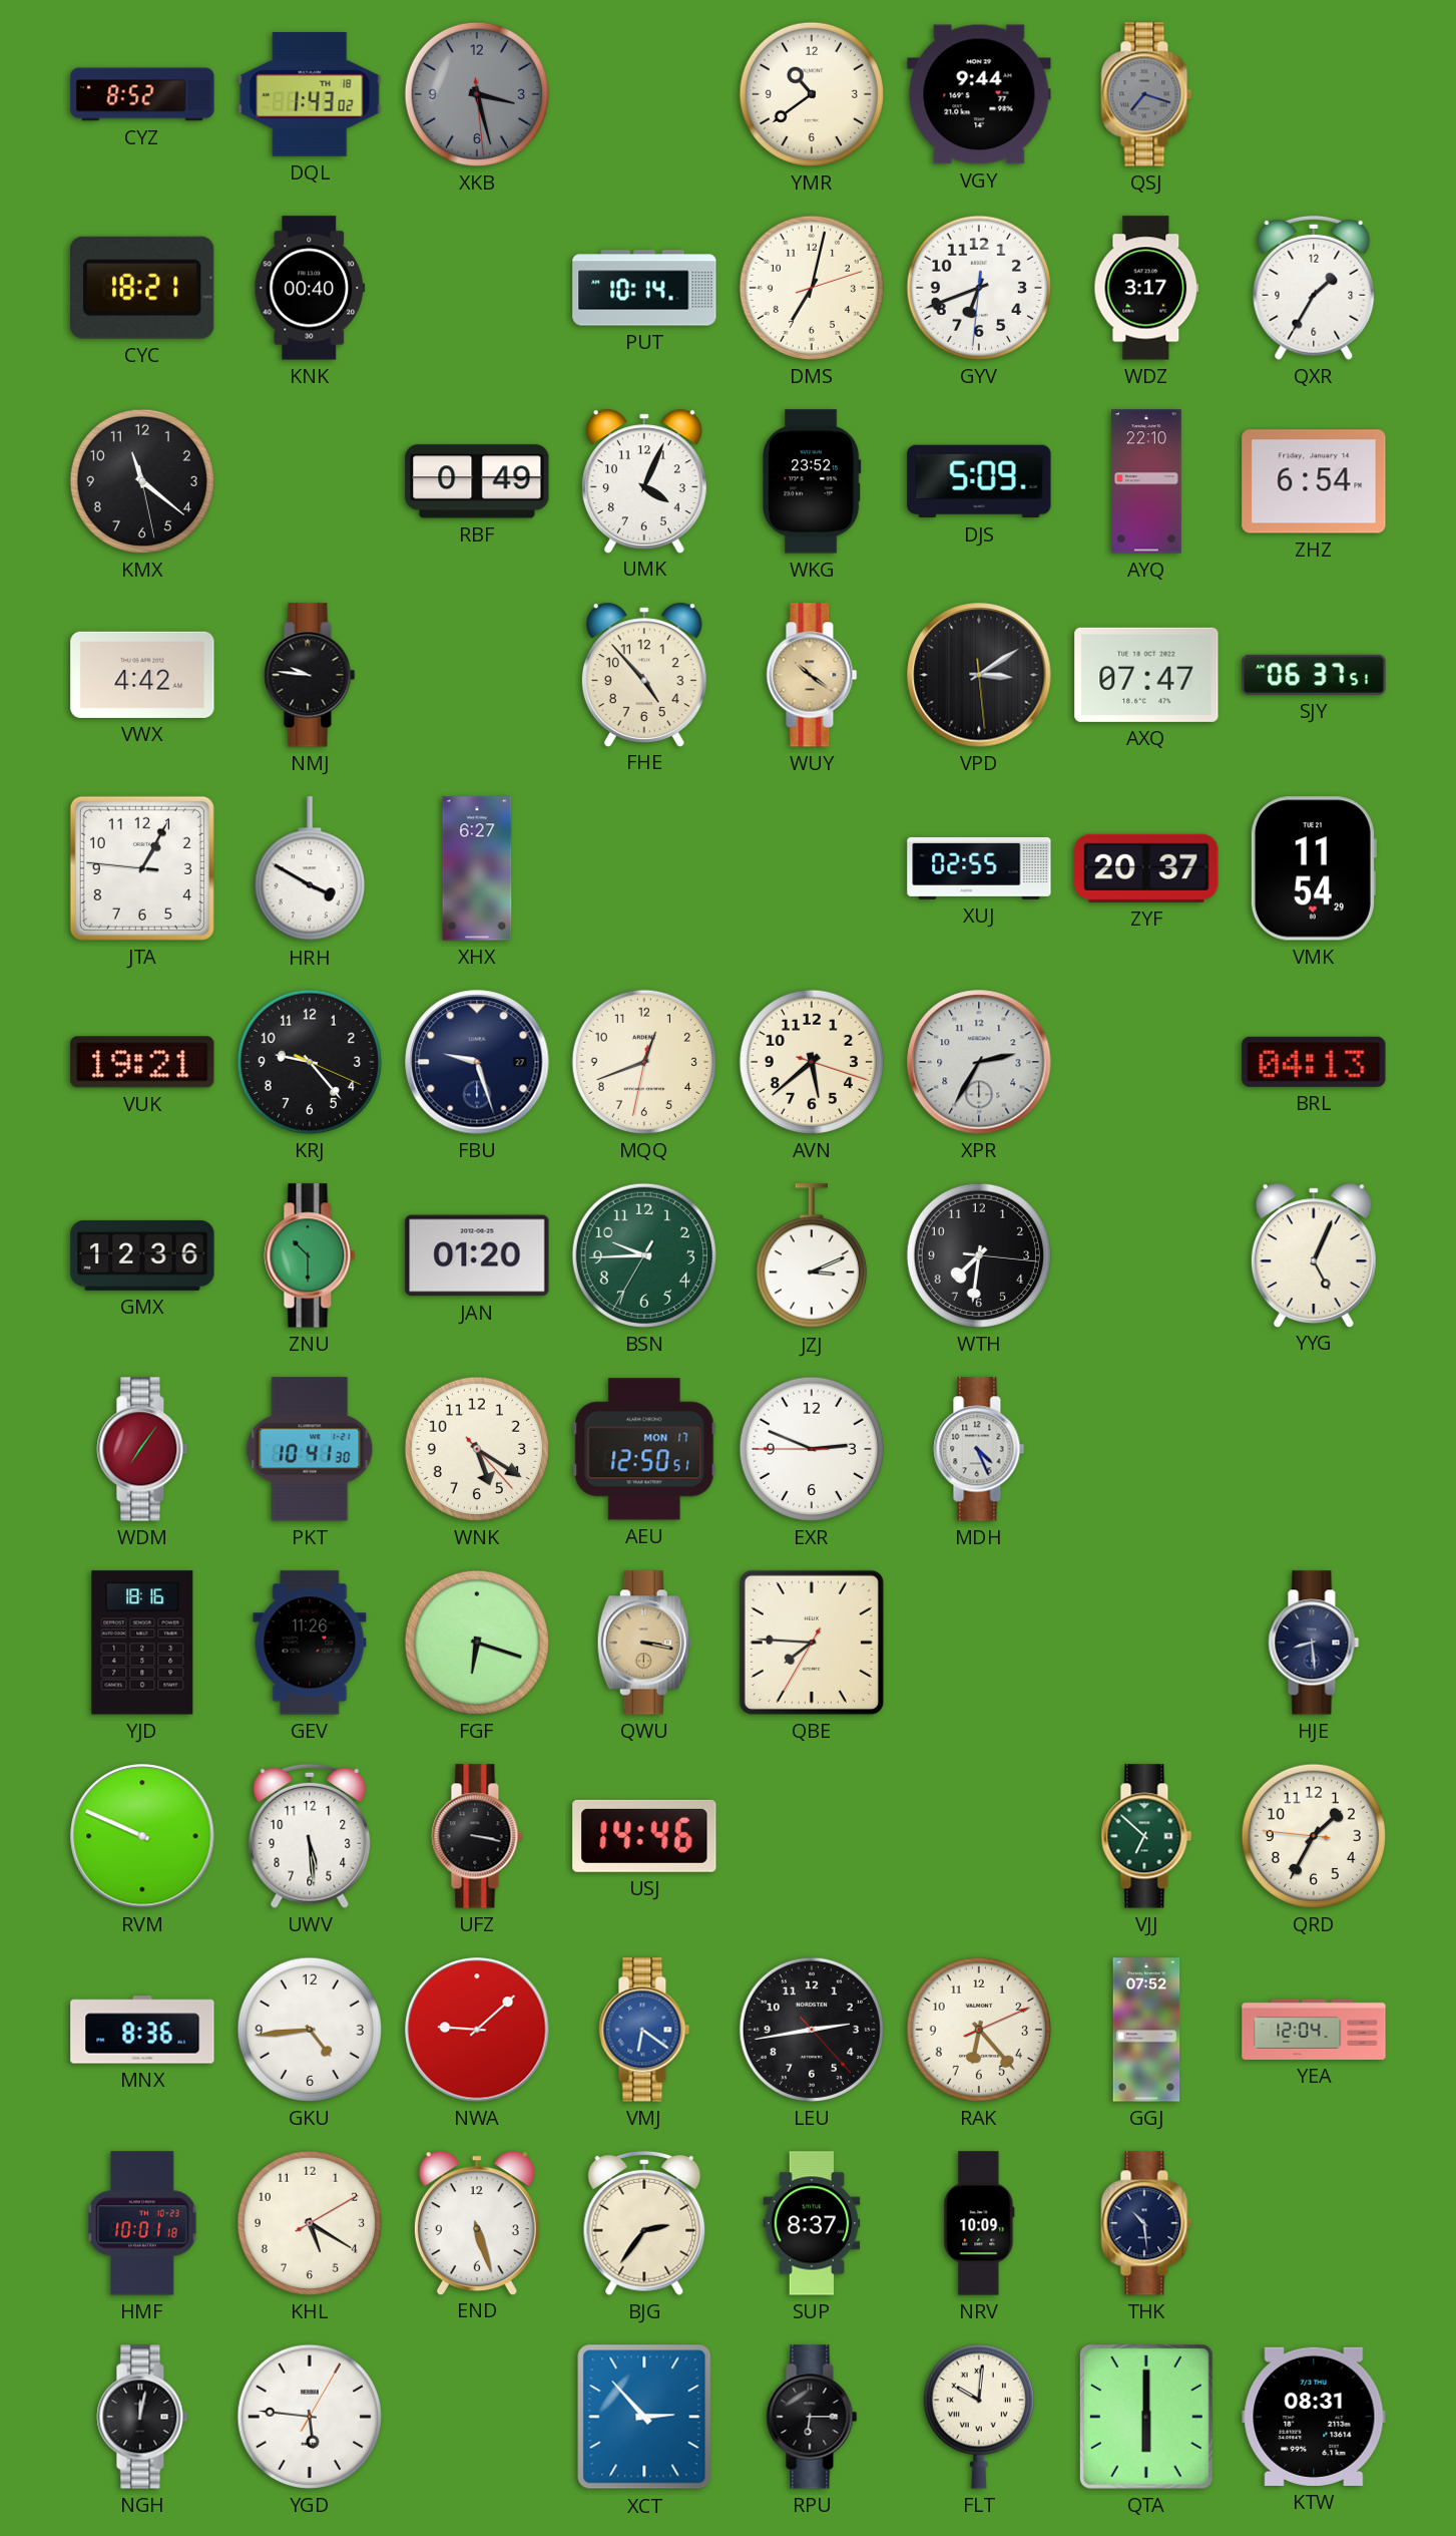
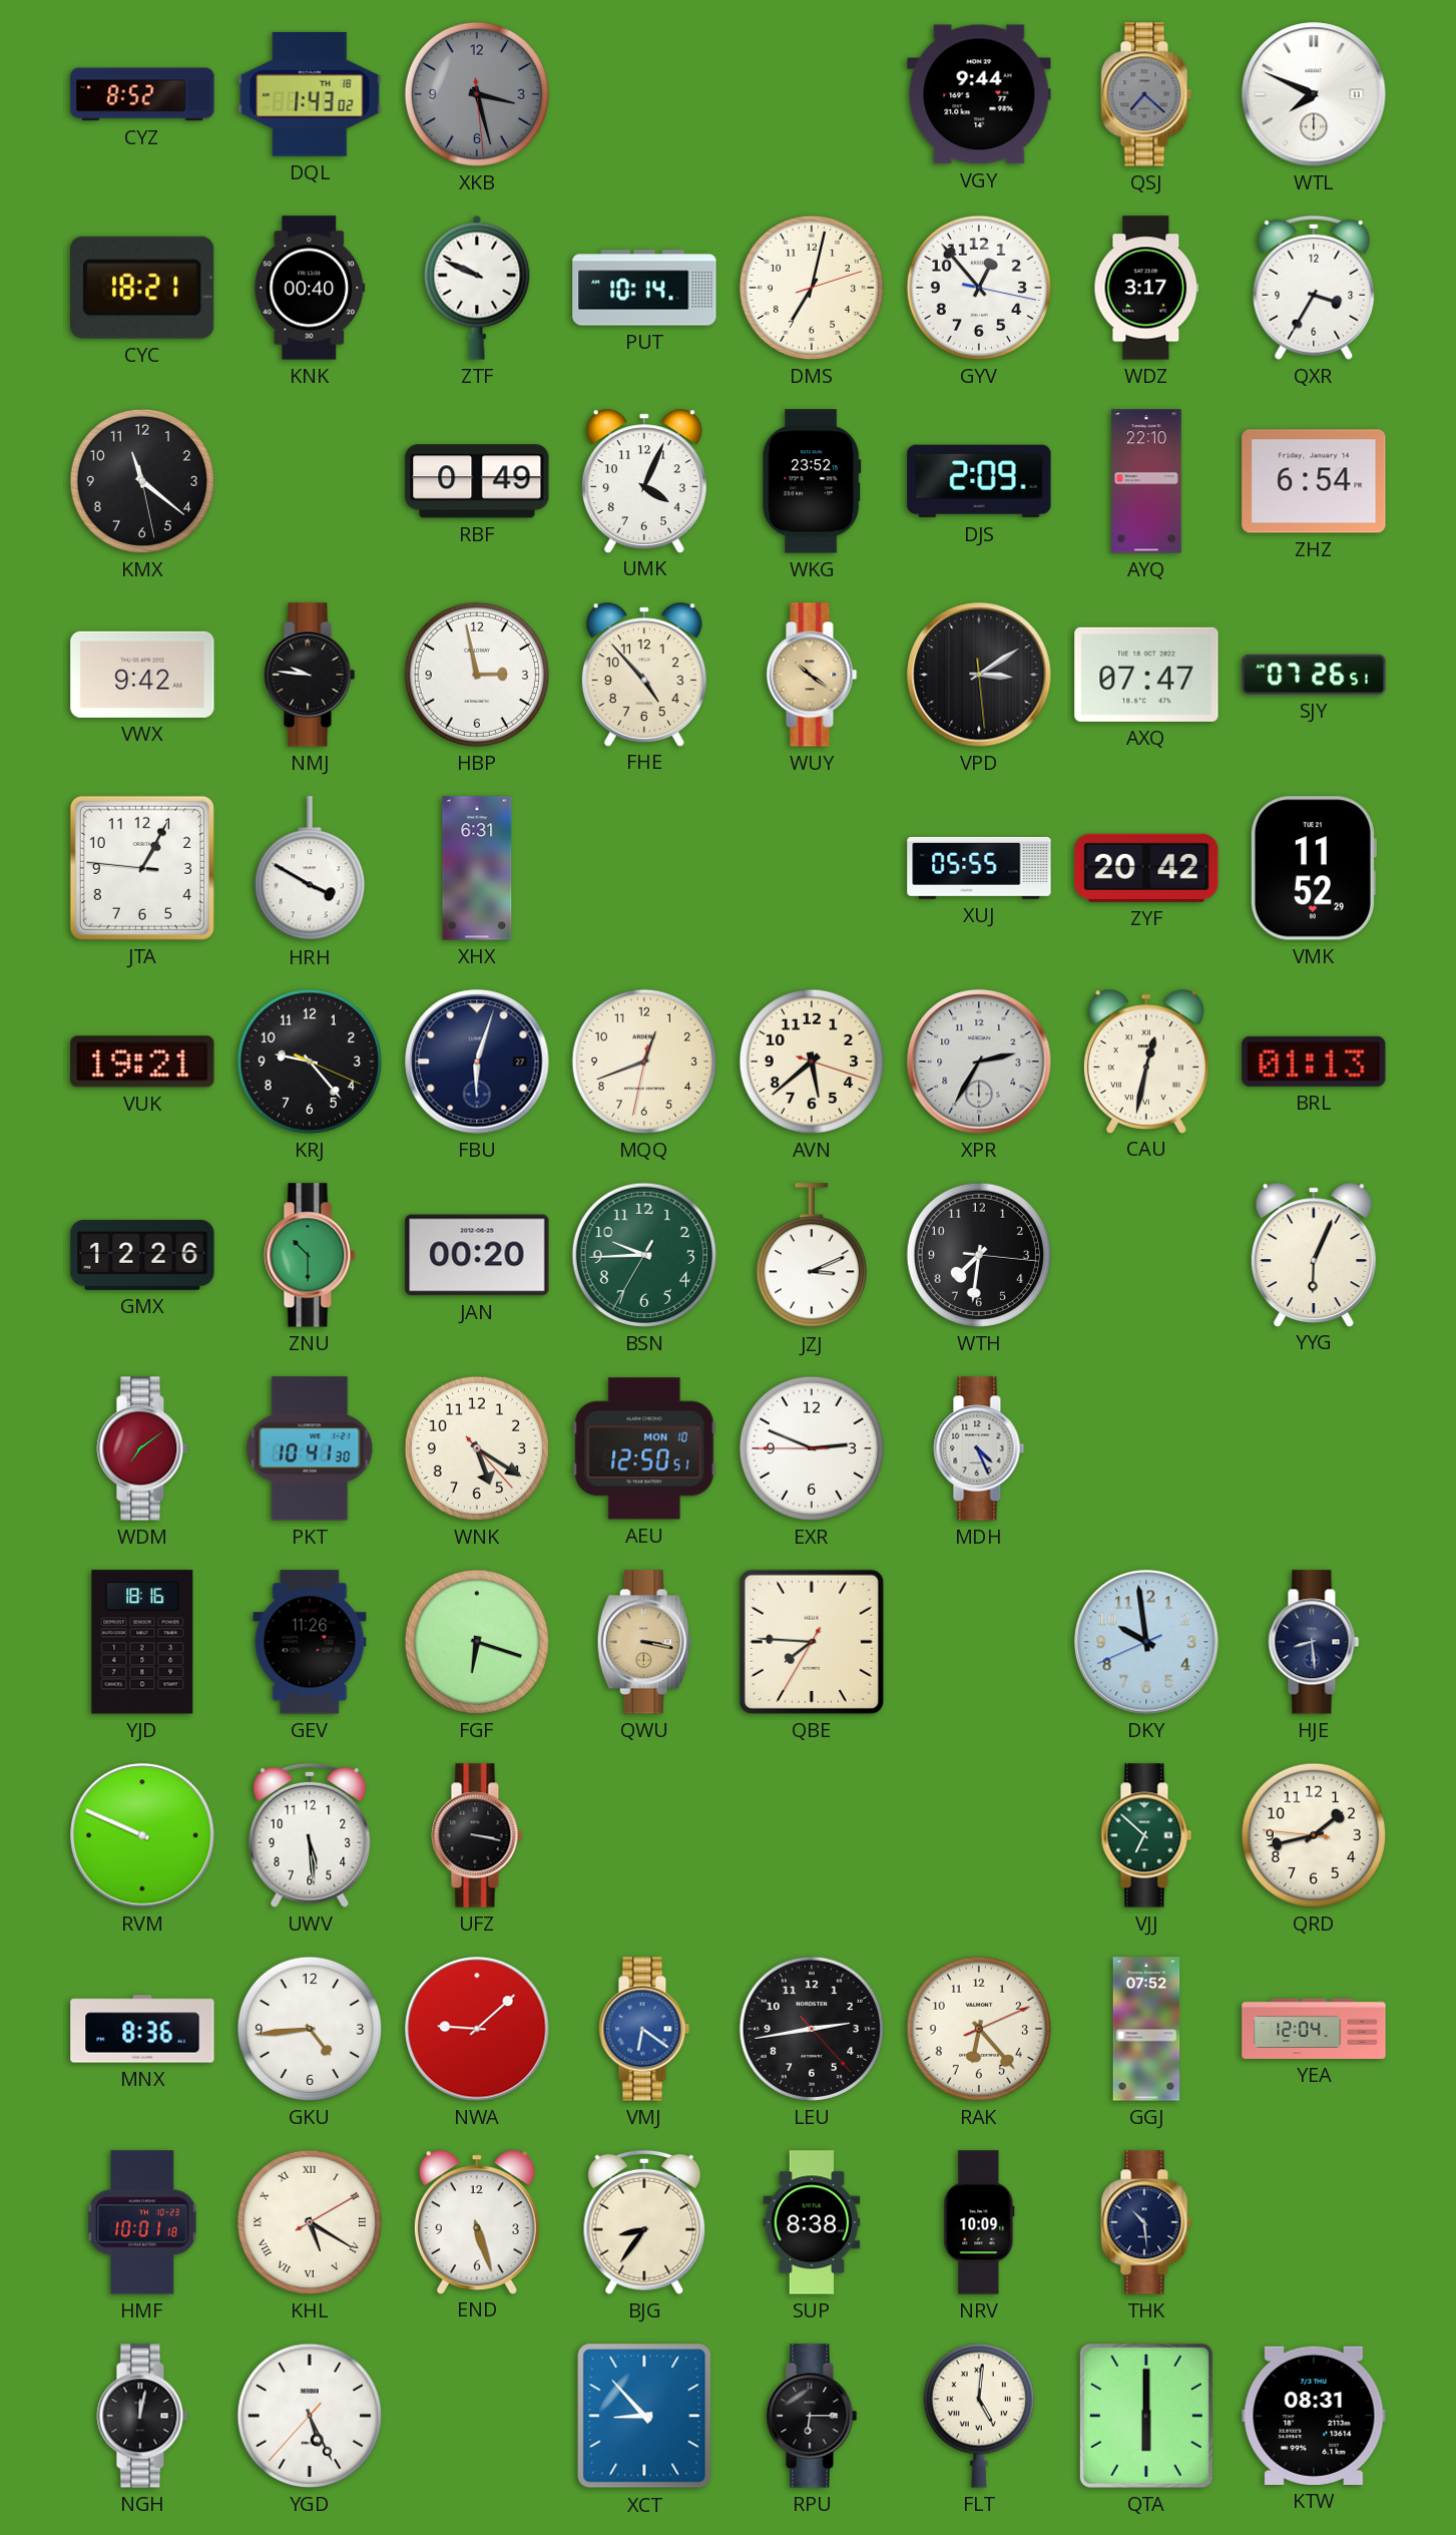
YMR: 10:39 -> none (812, 94)
QSJ: 7:18 -> 7:22 (1146, 94)
WTL: none -> 7:49 (1314, 94)
ZTF: none -> 9:49 (477, 288)
GYV: 6:41 -> 12:53 (979, 288)
QXR: 1:35 -> 3:35 (1314, 288)
DJS: 5:09 -> 2:09 (979, 481)
VWX: 4:42 -> 9:42 (142, 675)
HBP: none -> 2:58 (477, 675)
SJY: 06:37 -> 07:26 (1314, 675)
XHX: 6:27 -> 6:31 (477, 868)
XUJ: 02:55 -> 05:55 (979, 868)
ZYF: 20:37 -> 20:42 (1146, 868)
VMK: 11:54 -> 11:52 (1313, 868)
FBU: 9:27 -> 6:03 (477, 1062)
CAU: none -> 12:32 (1146, 1061)
BRL: 04:13 -> 01:13 (1314, 1062)
GMX: 12:36 -> 12:26 (142, 1255)
JAN: 01:20 -> 00:20 (477, 1255)
YYG: 5:04 -> 6:04 (1314, 1254)
WDM: 7:06 -> 7:09 (142, 1448)
AEU date: MON 17 -> MON 10 (644, 1448)
DKY: none -> 9:58 (1146, 1642)
USJ: 14:46 -> none (644, 1836)
QRD: 1:34 -> 1:42 (1314, 1835)
KHL numerals: Arabic -> Roman (310, 2222)
BJG: 2:36 -> 8:36 (644, 2222)
SUP: 8:37 -> 8:38 (812, 2222)
YGD: 5:46 -> 5:25 (310, 2416)
XCT: 2:53 -> 8:53 (644, 2416)
FLT: 10:01 -> 5:01 (979, 2416)
